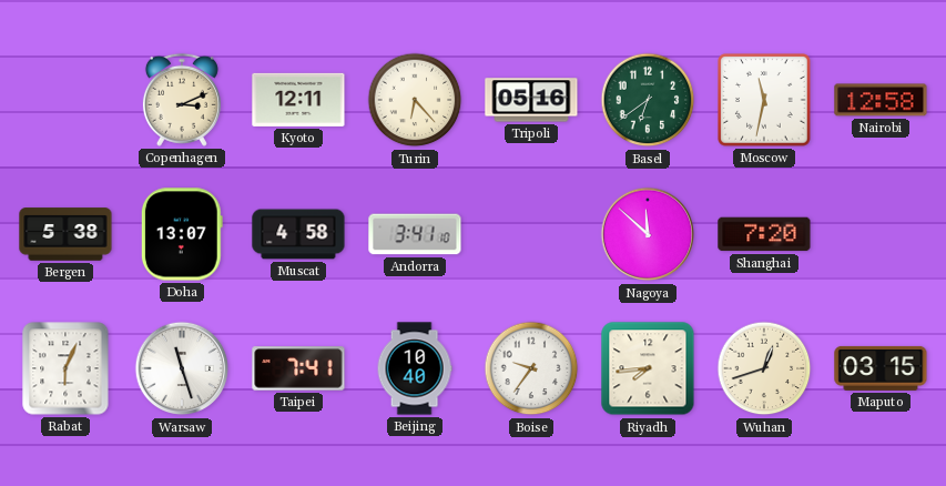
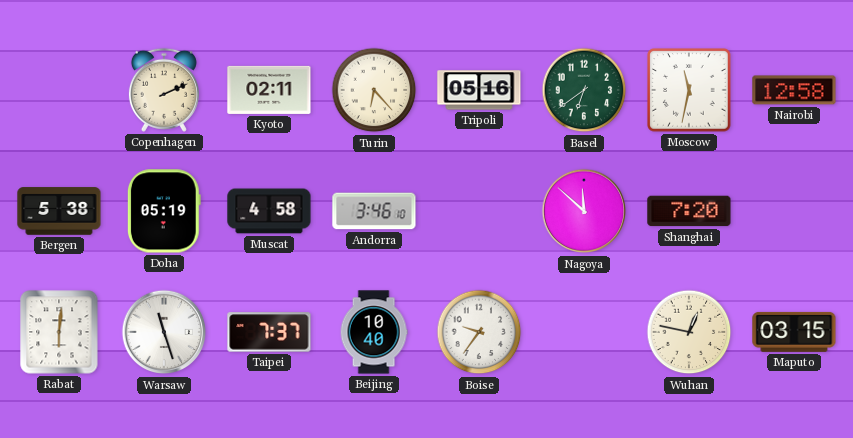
Copenhagen: 3:11 -> 2:11 (164, 90)
Kyoto: 12:11 -> 02:11 (269, 90)
Doha: 13:07 -> 05:19 (164, 211)
Andorra: 3:41 -> 3:46 (374, 211)
Rabat: 6:04 -> 6:01 (59, 332)
Taipei: 7:41 -> 7:37 (269, 332)
Riyadh: 7:44 -> none (648, 368)
Wuhan: 12:42 -> 12:47 (689, 332)
